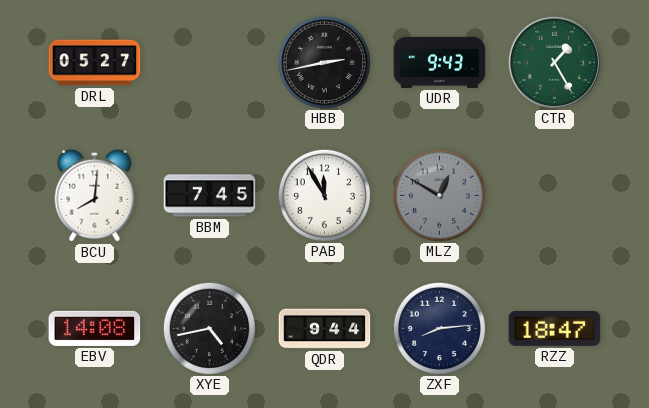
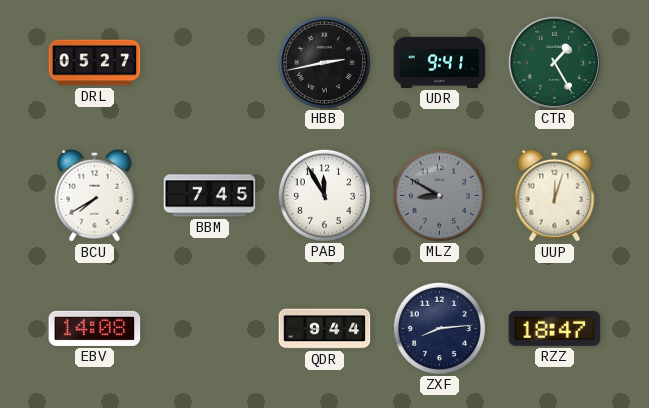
UDR: 9:43 -> 9:41 (440, 62)
BCU: 8:01 -> 7:40 (95, 195)
MLZ: 12:50 -> 8:50 (439, 195)
UUP: none -> 12:03 (555, 195)
XYE: 4:43 -> none (209, 328)
